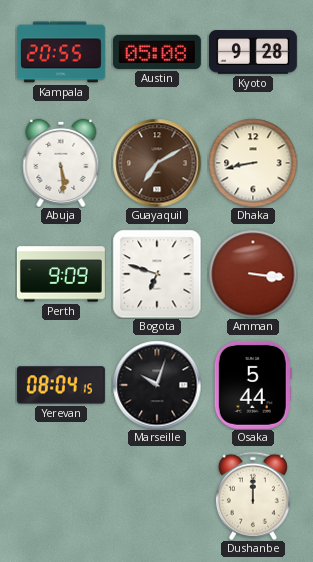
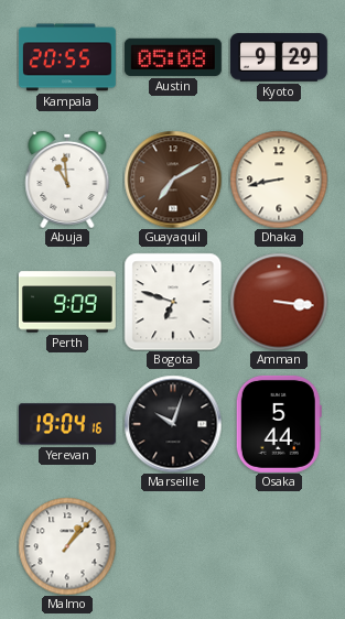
Kyoto: 9:28 -> 9:29 (279, 57)
Abuja: 5:29 -> 10:59 (67, 180)
Yerevan: 08:04 -> 19:04 (67, 424)
Malmo: none -> 1:07 (67, 546)
Dushanbe: 12:00 -> none (253, 496)
